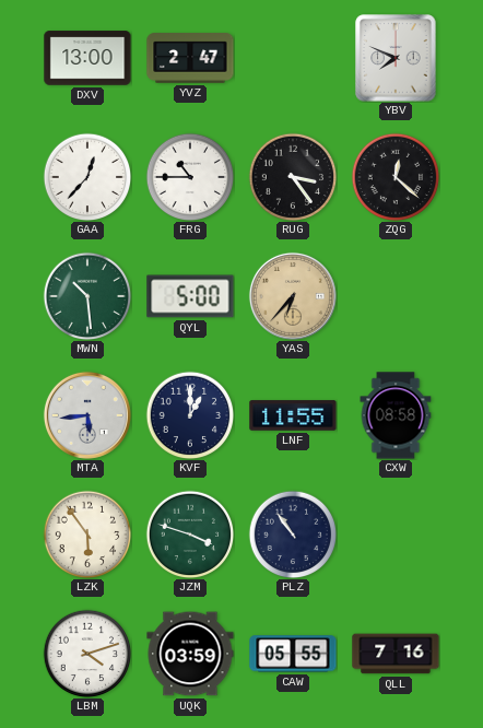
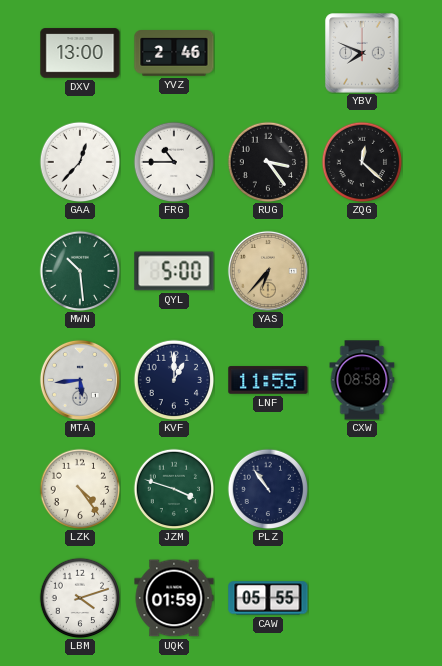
YVZ: 2:47 -> 2:46 (174, 53)
LZK: 5:54 -> 4:24 (80, 489)
UQK: 03:59 -> 01:59 (174, 598)
QLL: 7:16 -> none (396, 654)
